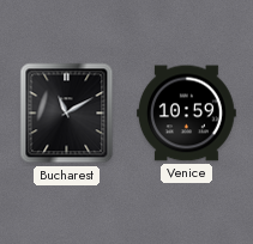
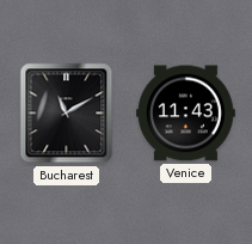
Venice: 10:59 -> 11:43 (186, 114)
